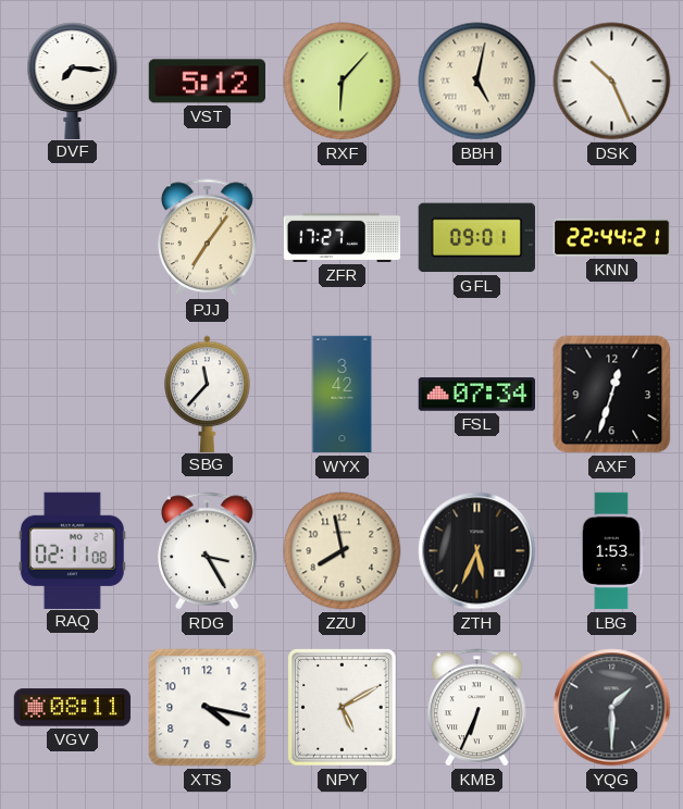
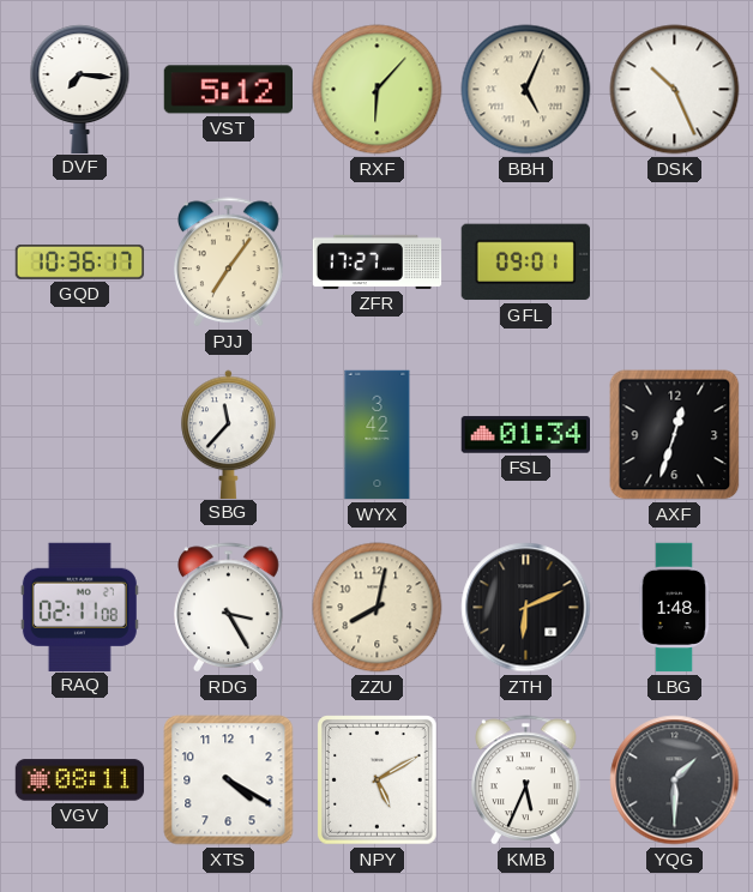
BBH: 5:02 -> 5:04 (526, 90)
GQD: none -> 10:36 (80, 261)
KNN: 22:44 -> none (612, 238)
FSL: 07:34 -> 01:34 (525, 435)
ZZU: 7:58 -> 8:02 (378, 608)
ZTH: 5:34 -> 6:11 (526, 608)
LBG: 1:53 -> 1:48 (674, 608)
XTS: 4:17 -> 4:20 (229, 780)
KMB: 6:34 -> 5:34 (526, 780)
